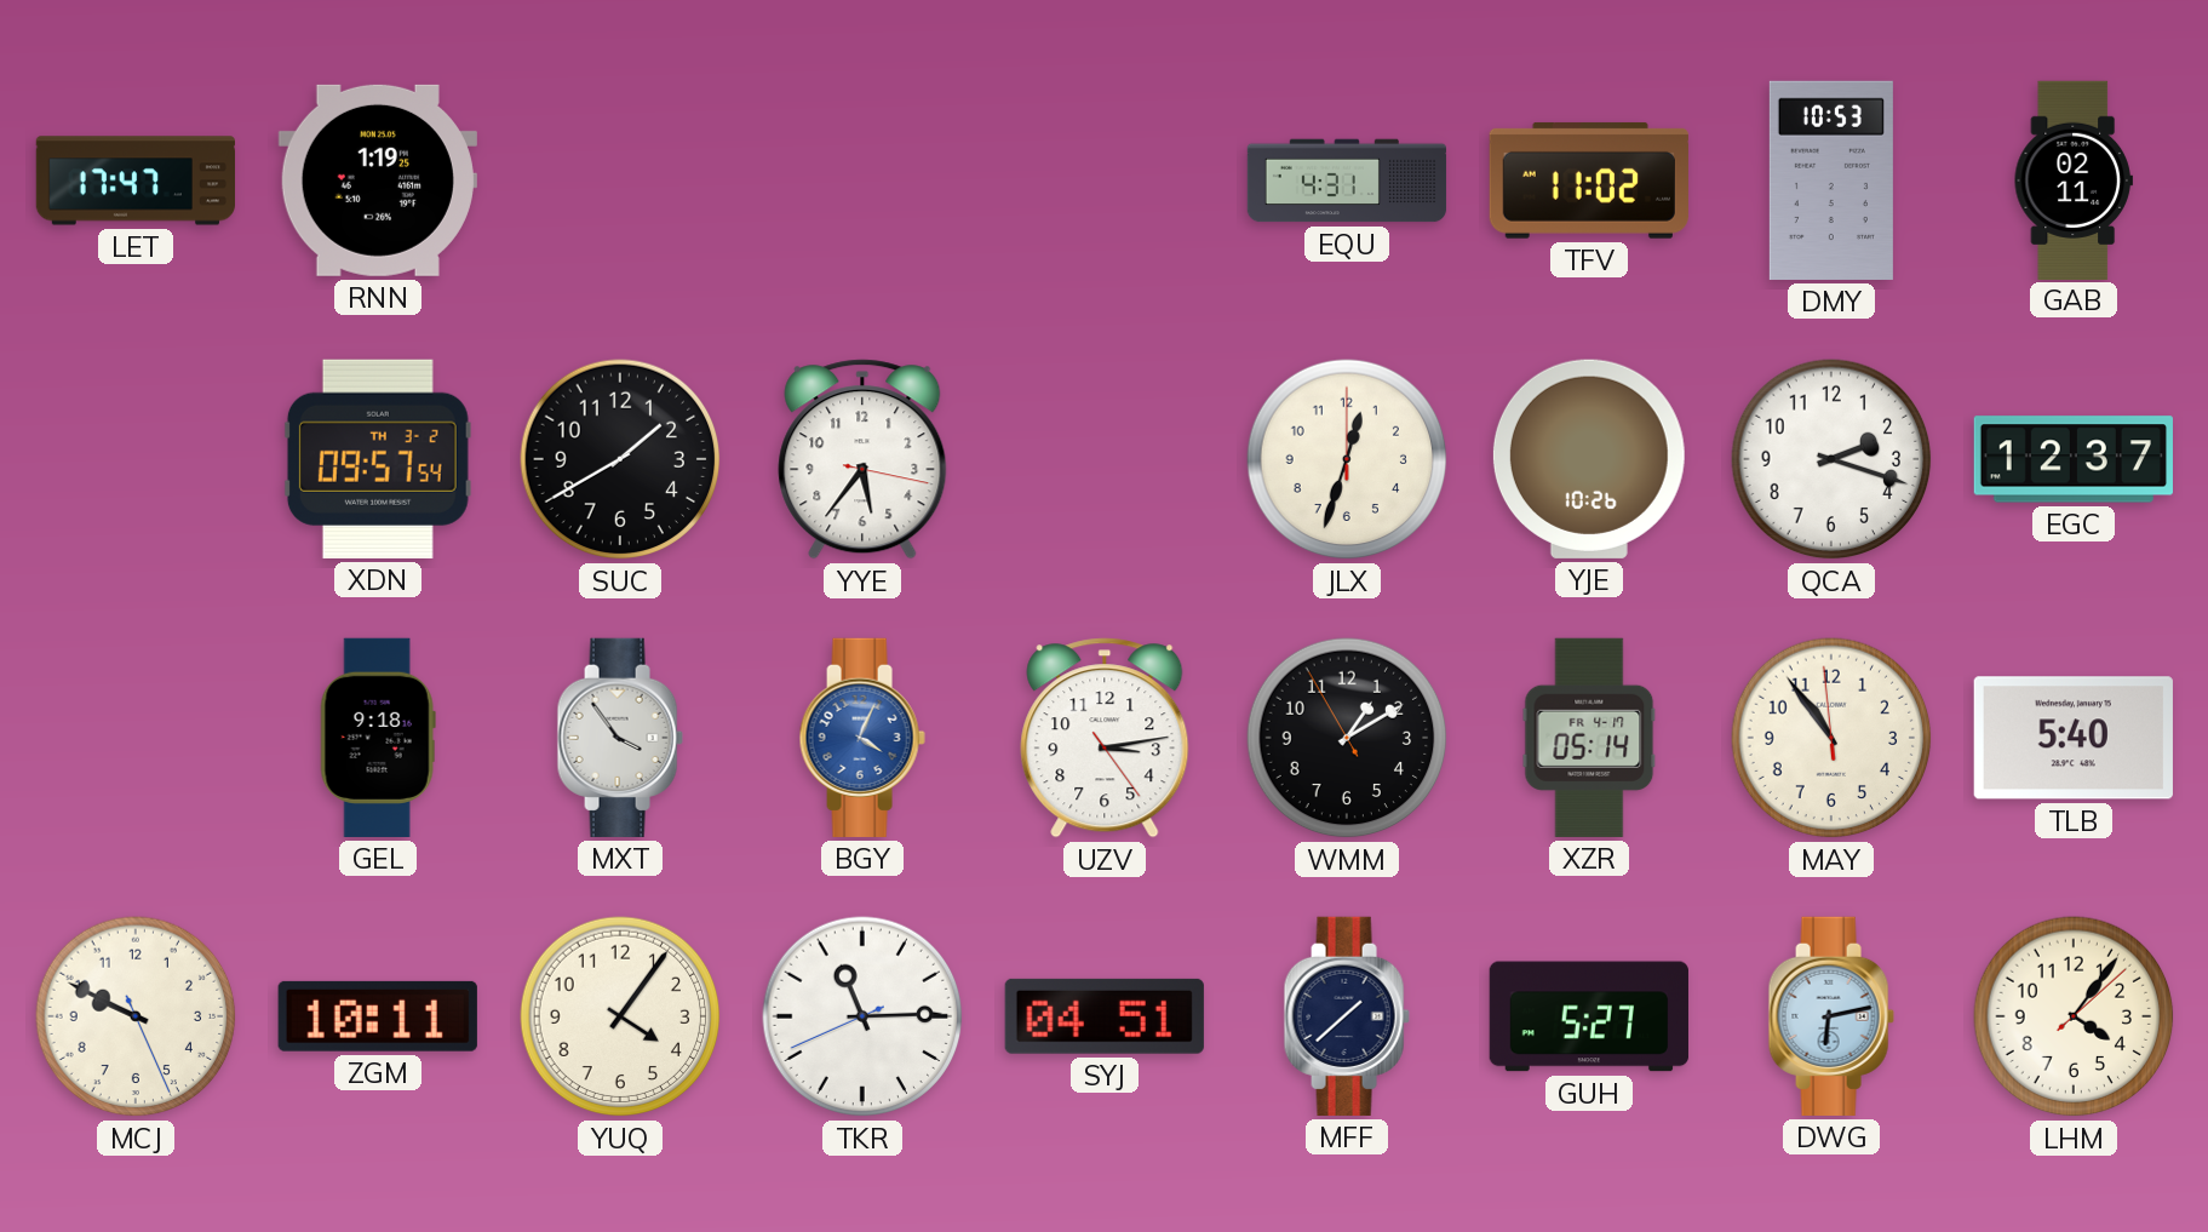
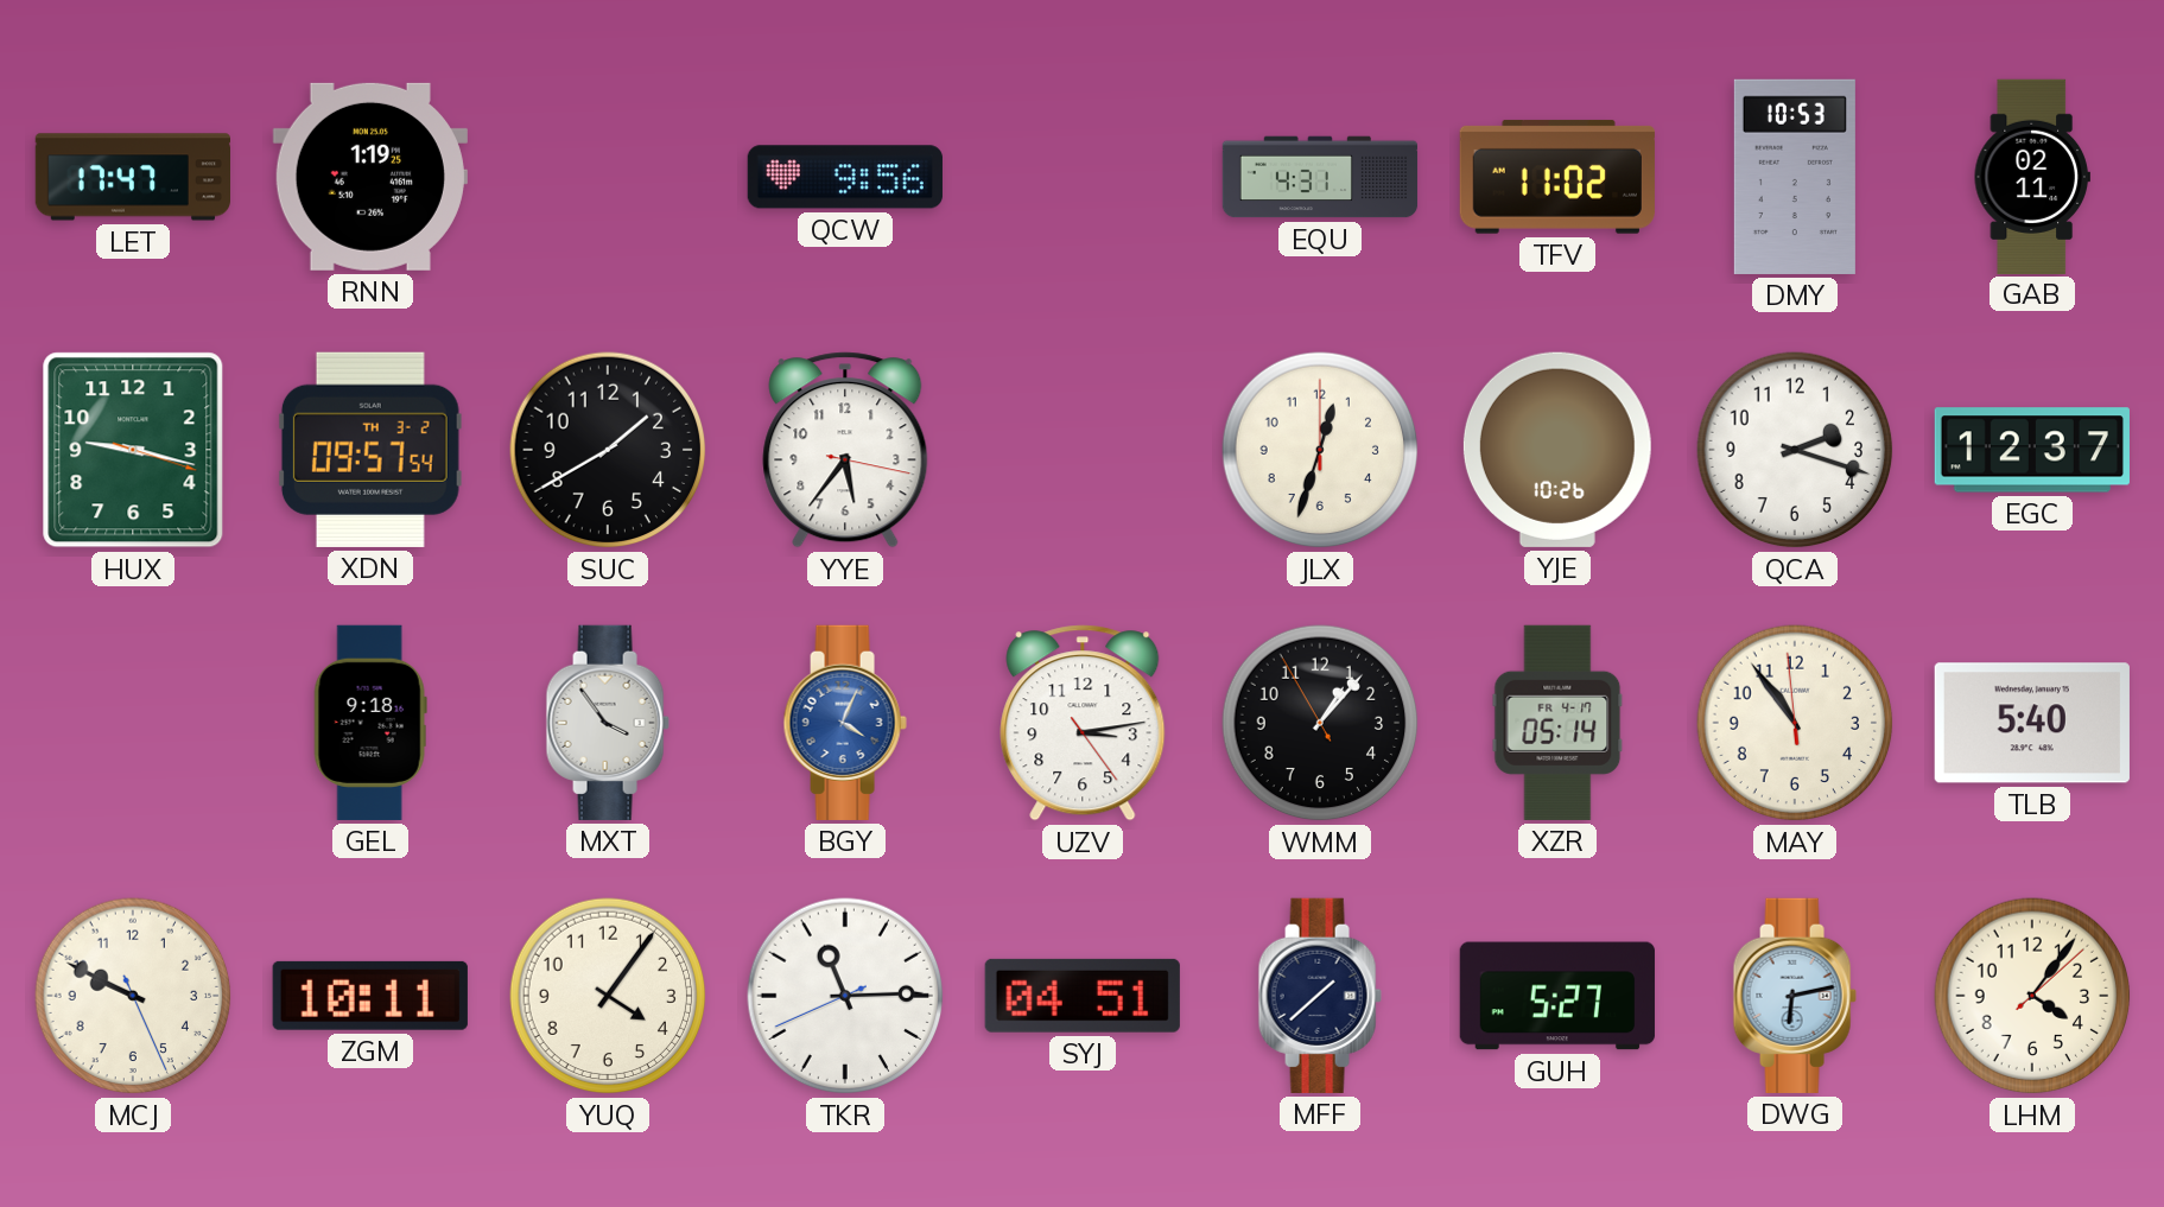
QCW: none -> 9:56 (845, 177)
HUX: none -> 9:17 (133, 450)
WMM: 1:09 -> 1:06 (1320, 723)
